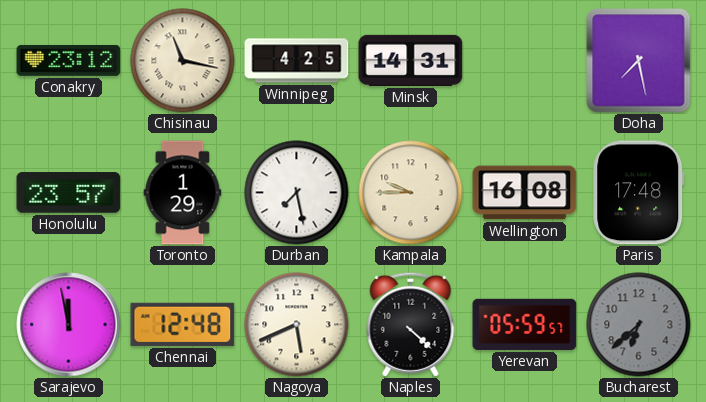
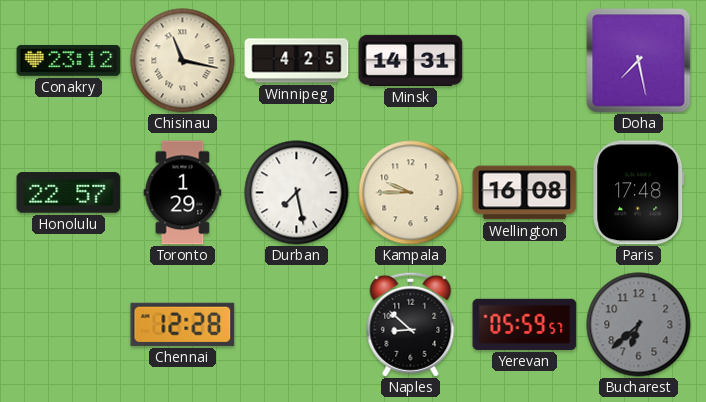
Honolulu: 23:57 -> 22:57 (69, 193)
Sarajevo: 11:58 -> none (69, 325)
Chennai: 12:48 -> 12:28 (183, 324)
Nagoya: 5:41 -> none (297, 325)
Naples: 4:22 -> 8:52 (411, 324)
